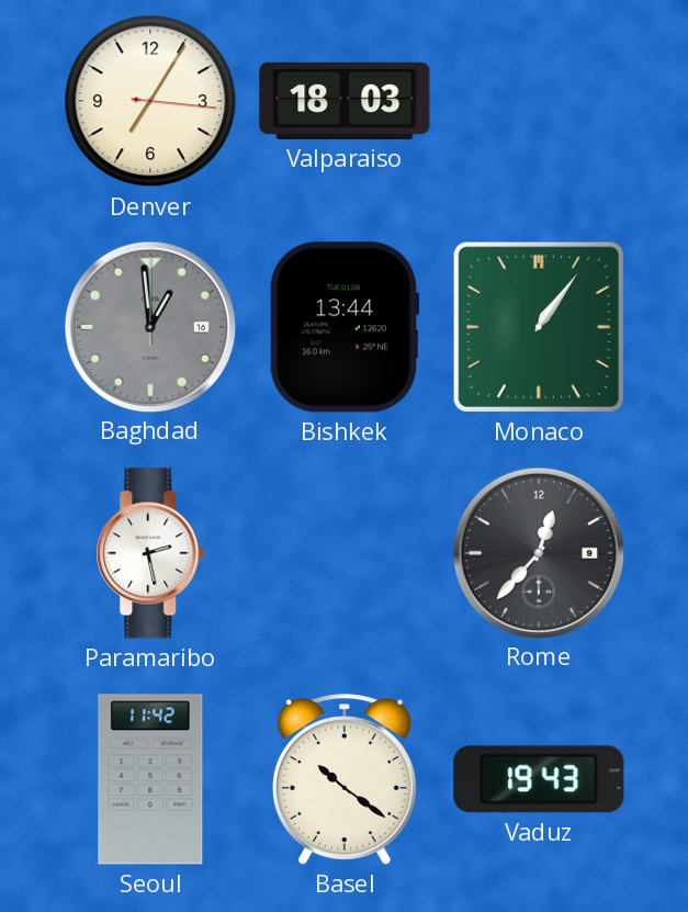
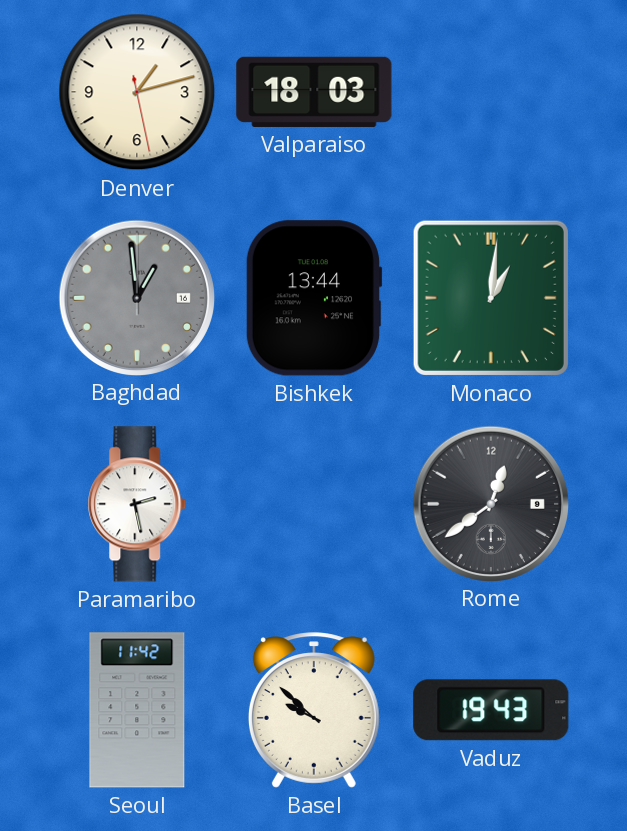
Denver: 7:05 -> 1:12 (137, 92)
Monaco: 1:06 -> 1:01 (491, 298)
Rome: 12:37 -> 12:39 (490, 503)
Basel: 10:21 -> 9:52 (314, 710)
